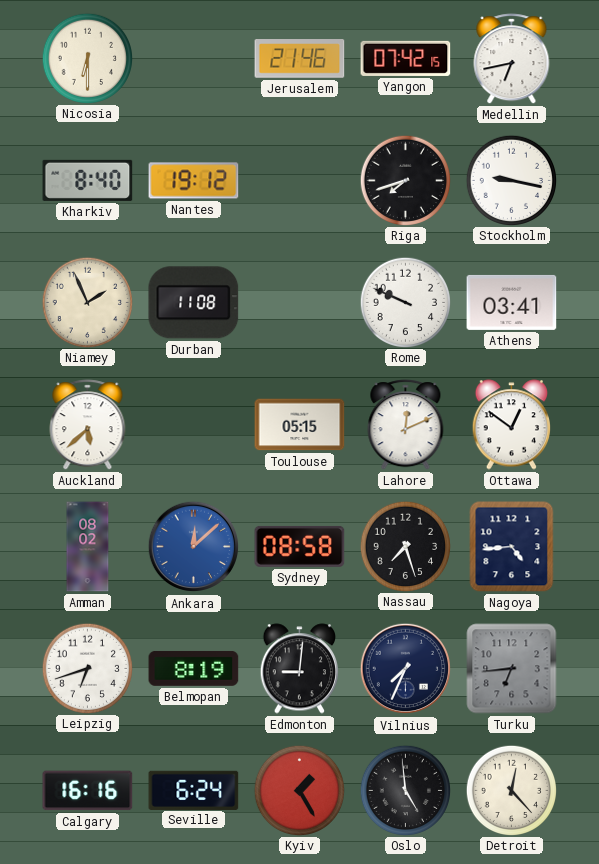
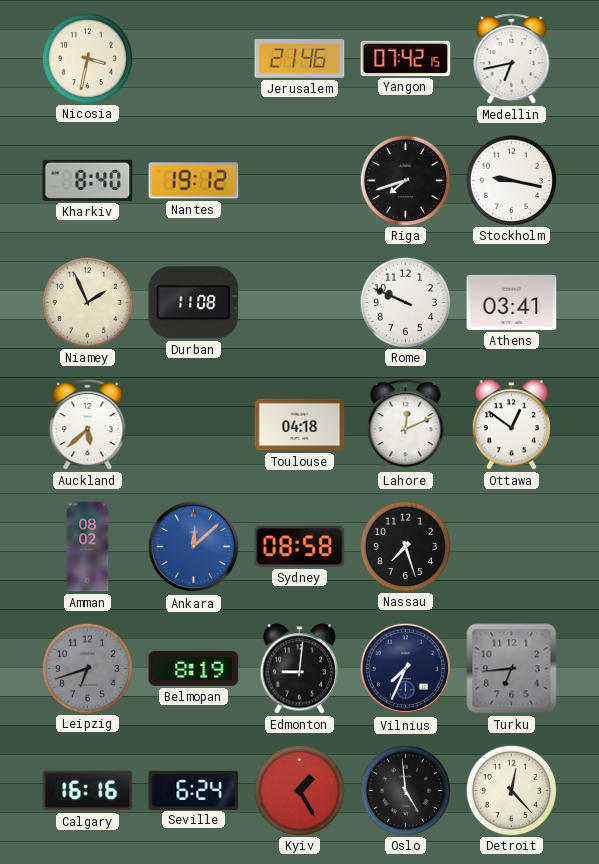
Nicosia: 6:30 -> 3:32 (87, 58)
Toulouse: 05:15 -> 04:18 (300, 425)
Nagoya: 4:44 -> none (512, 547)
Leipzig dial: white -> grey (87, 668)
